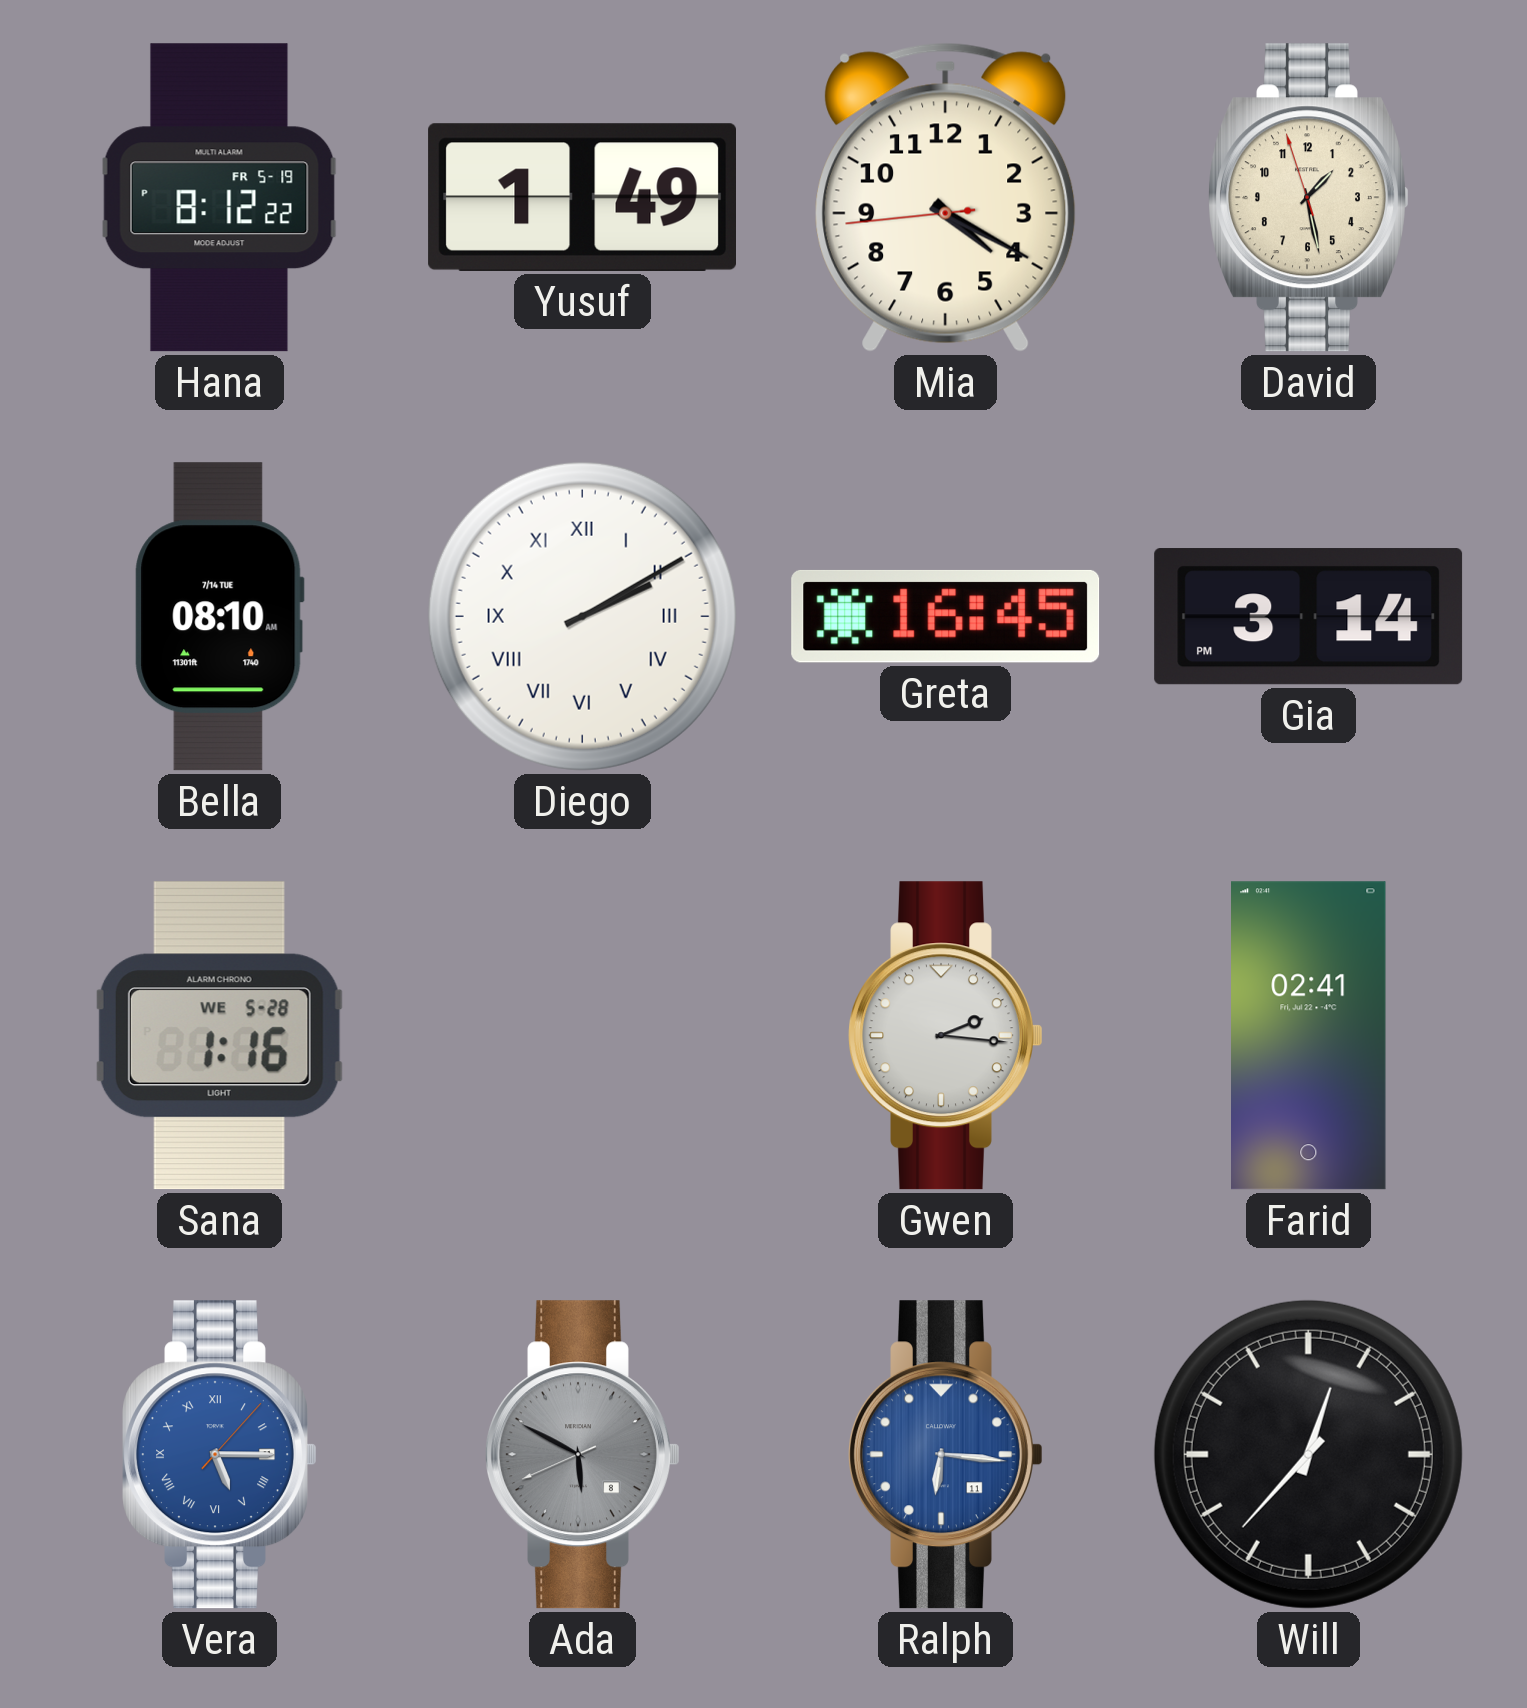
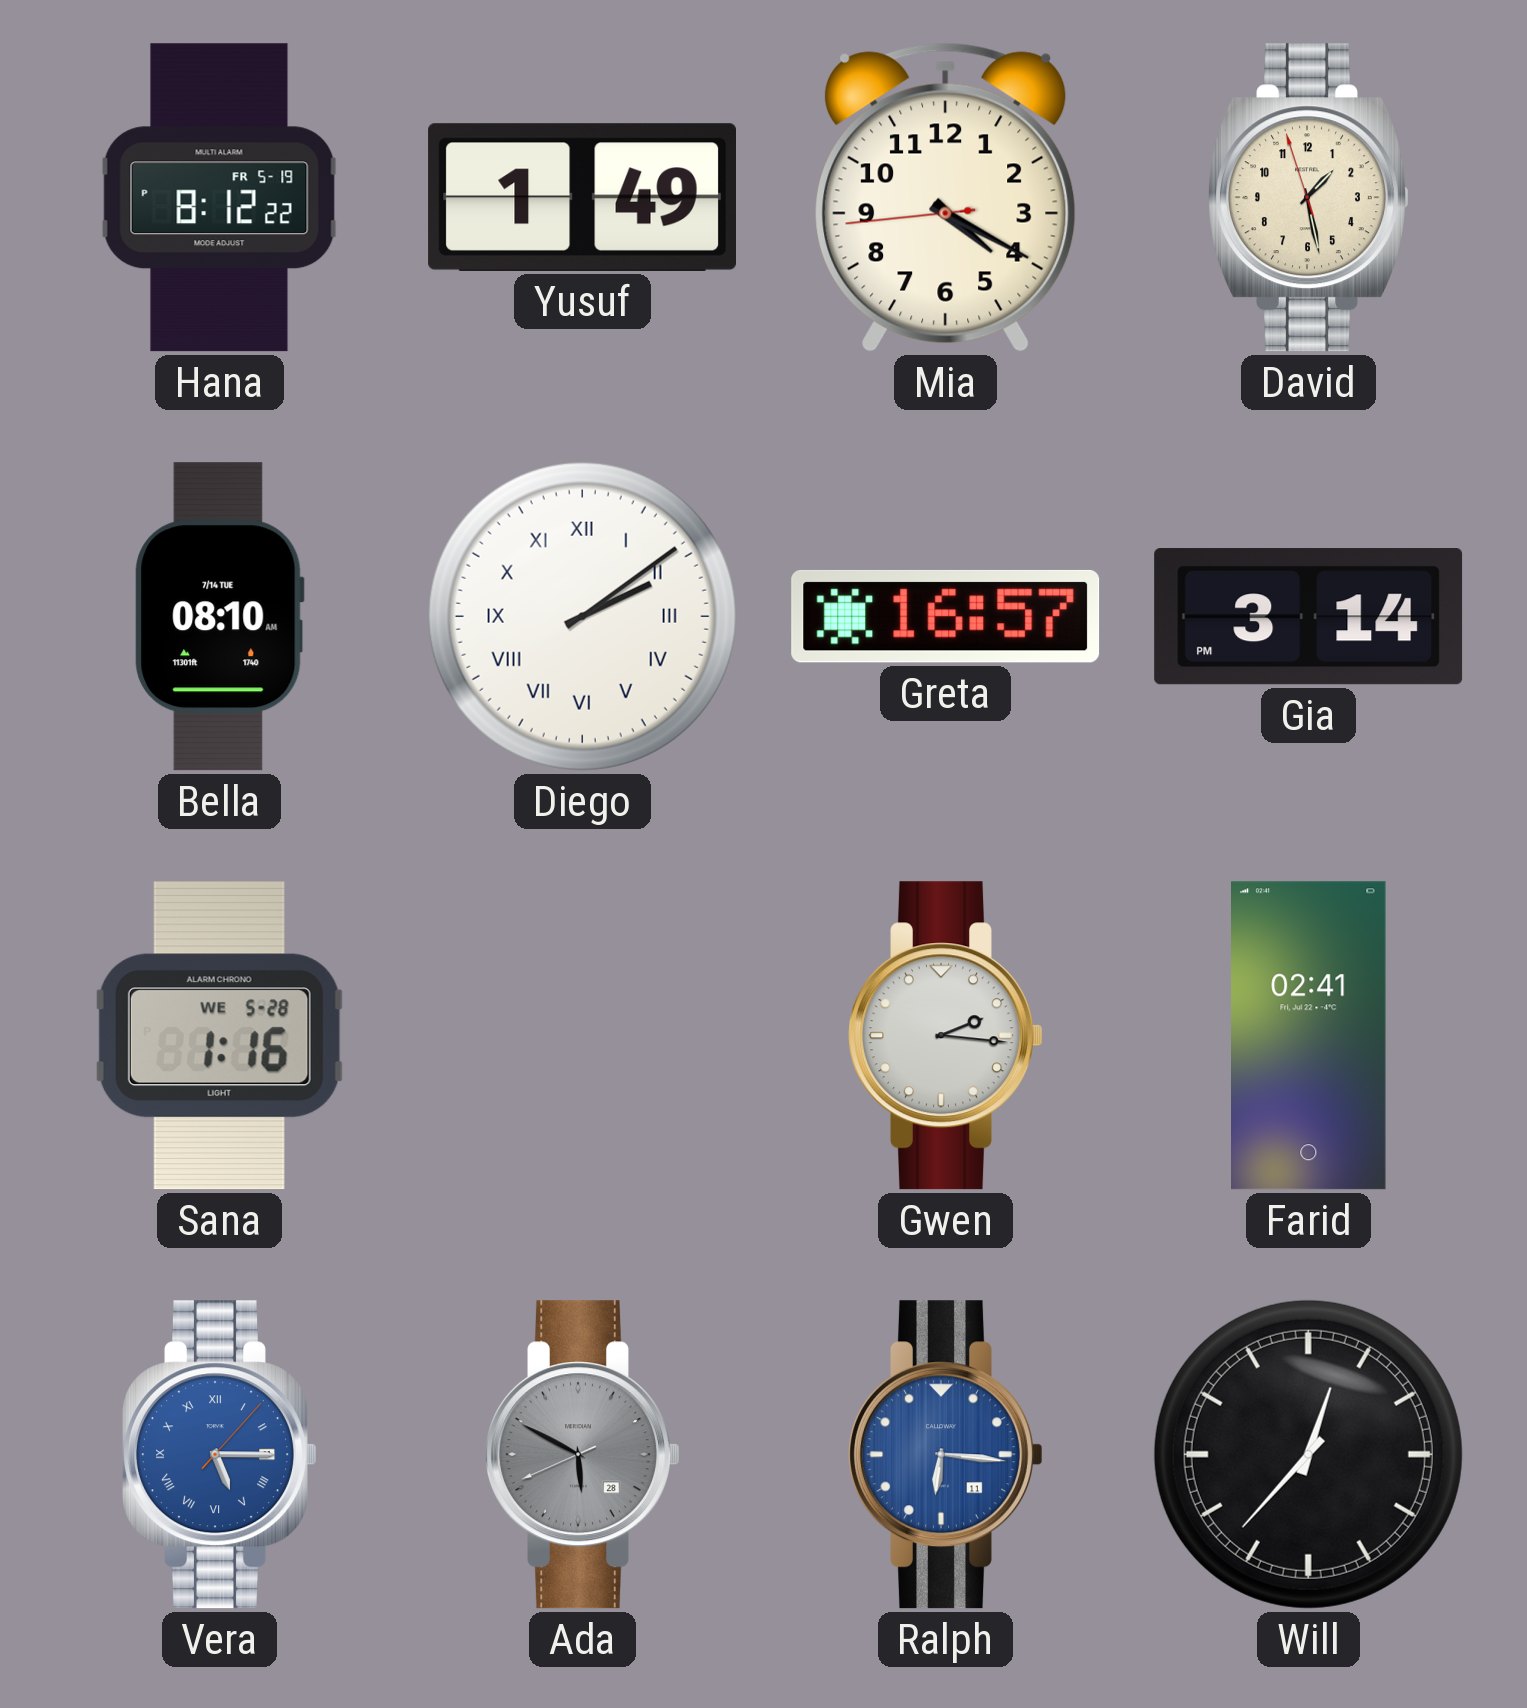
Diego: 2:10 -> 2:09 (582, 616)
Greta: 16:45 -> 16:57 (946, 616)
Ada date: 8 -> 28 (583, 1455)
